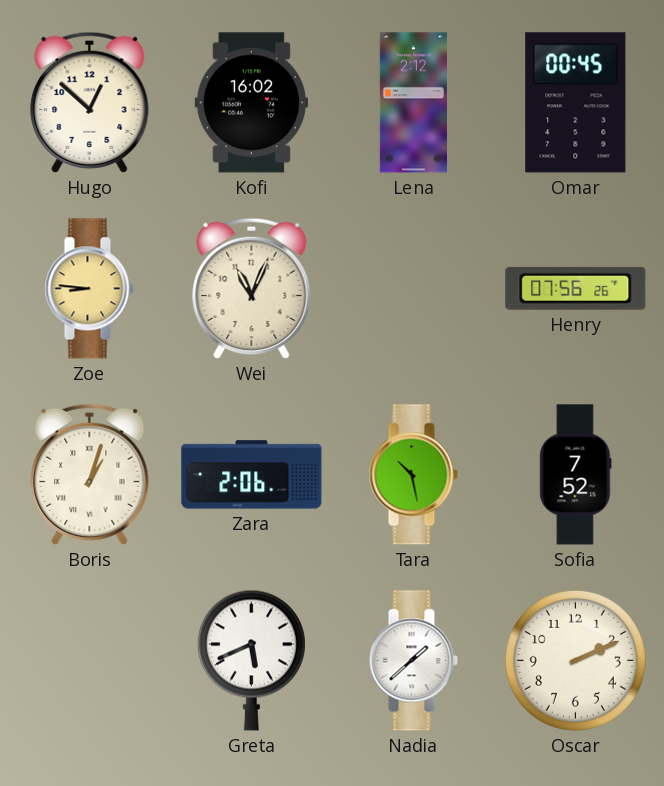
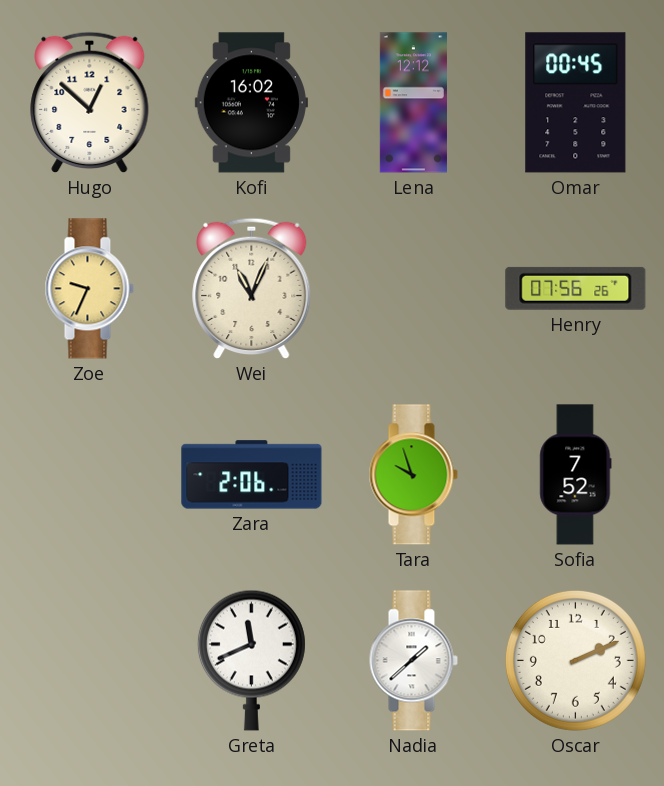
Lena: 2:12 -> 12:12 (413, 103)
Zoe: 8:46 -> 9:34 (89, 289)
Boris: 1:03 -> none (90, 475)
Tara: 10:28 -> 9:57 (413, 475)
Greta: 5:41 -> 11:41 (251, 660)
